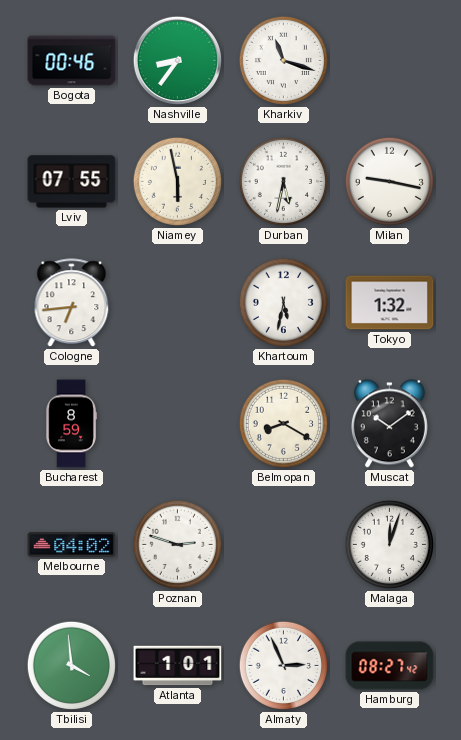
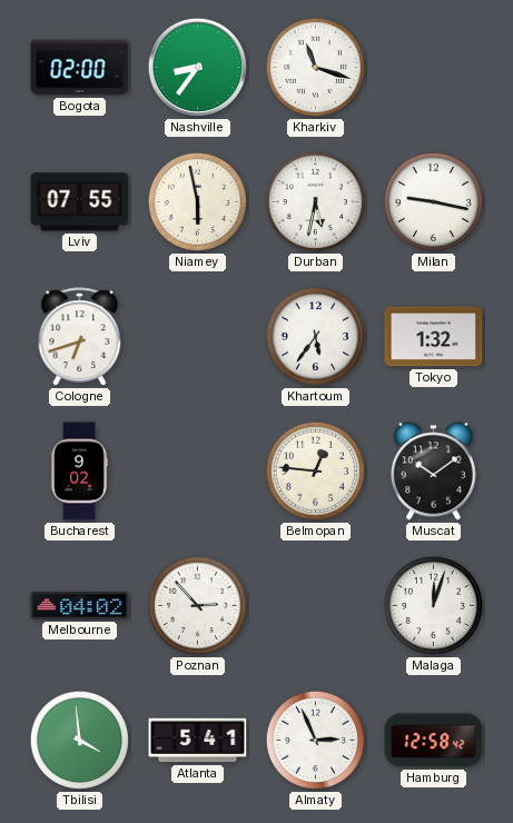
Bogota: 00:46 -> 02:00 (80, 68)
Cologne: 6:44 -> 6:42 (80, 337)
Khartoum: 5:32 -> 5:36 (315, 336)
Bucharest: 8:59 -> 9:02 (79, 472)
Belmopan: 8:20 -> 12:46 (315, 470)
Poznan: 2:48 -> 2:53 (197, 605)
Atlanta: 1:01 -> 5:41 (198, 741)
Hamburg: 08:27 -> 12:58 (434, 741)
